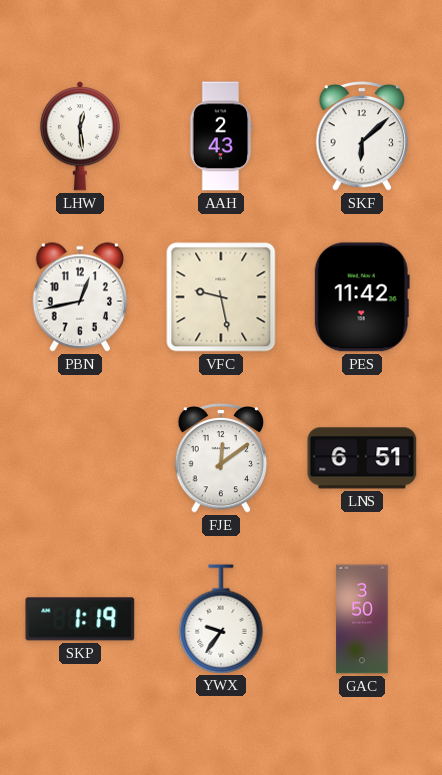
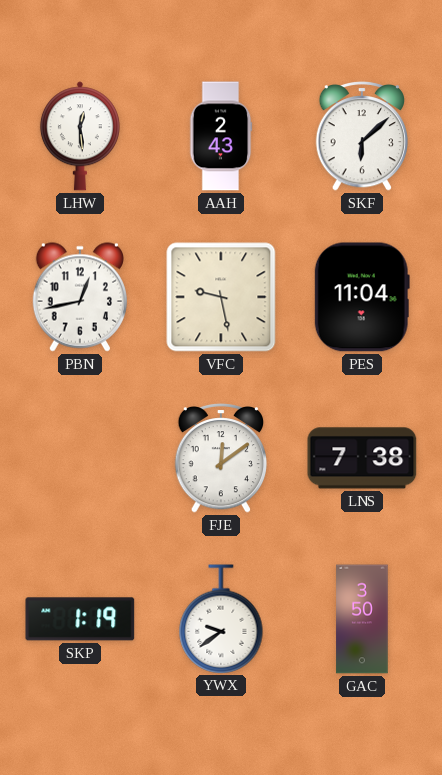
PES: 11:42 -> 11:04 (362, 297)
LNS: 6:51 -> 7:38 (362, 458)
YWX: 9:36 -> 9:39 (221, 619)
